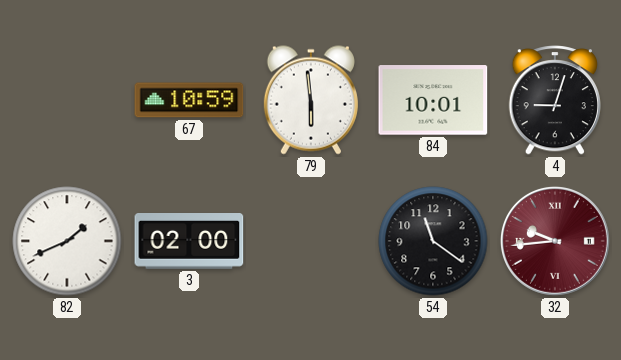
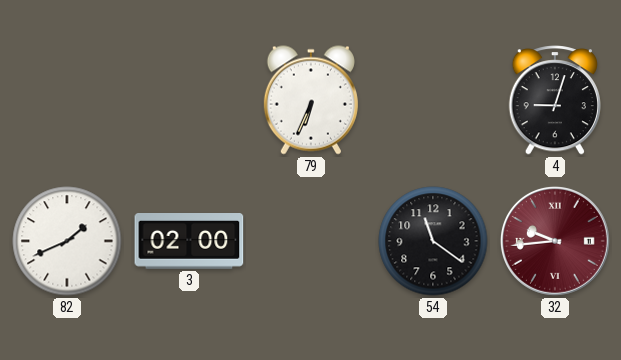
67: 10:59 -> none (189, 100)
79: 5:59 -> 6:34 (311, 100)
84: 10:01 -> none (433, 100)
